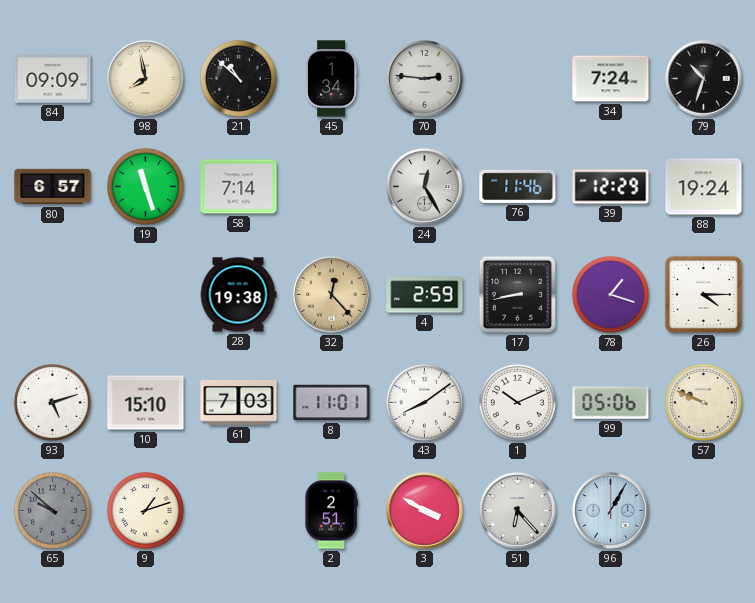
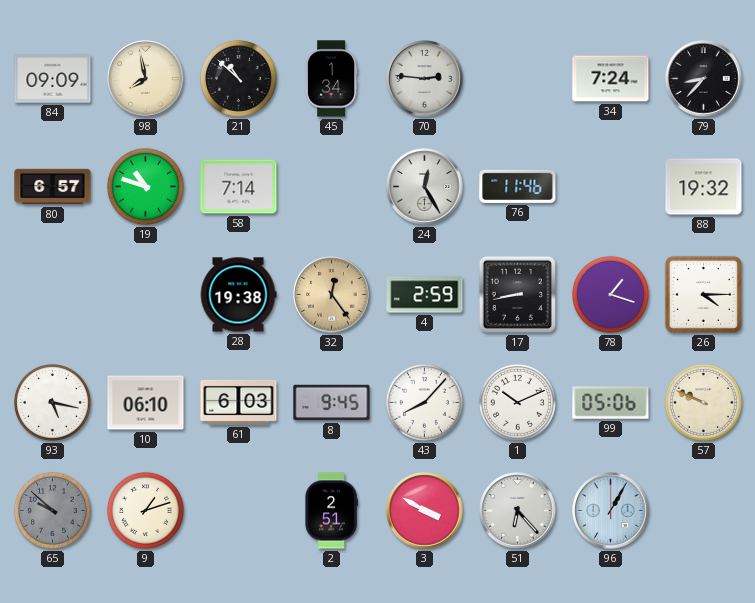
79: 10:33 -> 8:37 (704, 79)
19: 11:27 -> 10:48 (145, 186)
39: 12:29 -> none (611, 187)
88: 19:24 -> 19:32 (704, 187)
32: 12:23 -> 12:24 (332, 295)
93: 5:12 -> 5:17 (52, 402)
10: 15:10 -> 06:10 (146, 403)
61: 7:03 -> 6:03 (239, 402)
8: 11:01 -> 9:45 (332, 403)
43: 8:09 -> 8:07 (424, 402)
